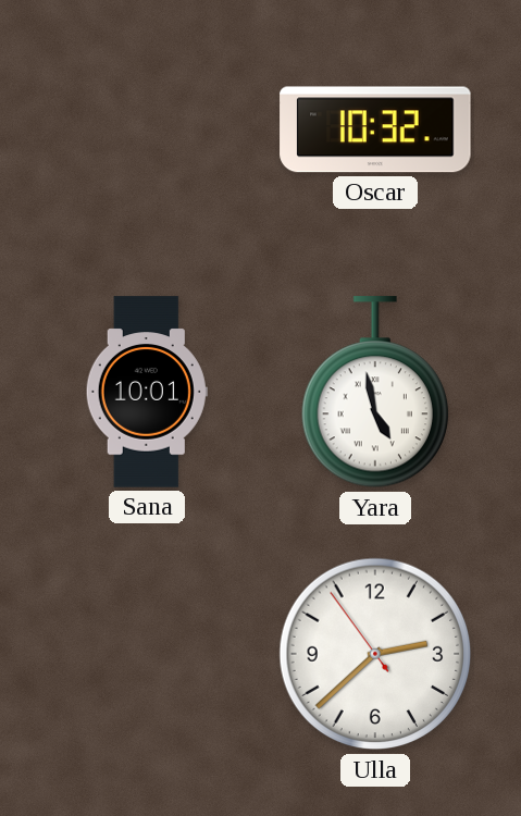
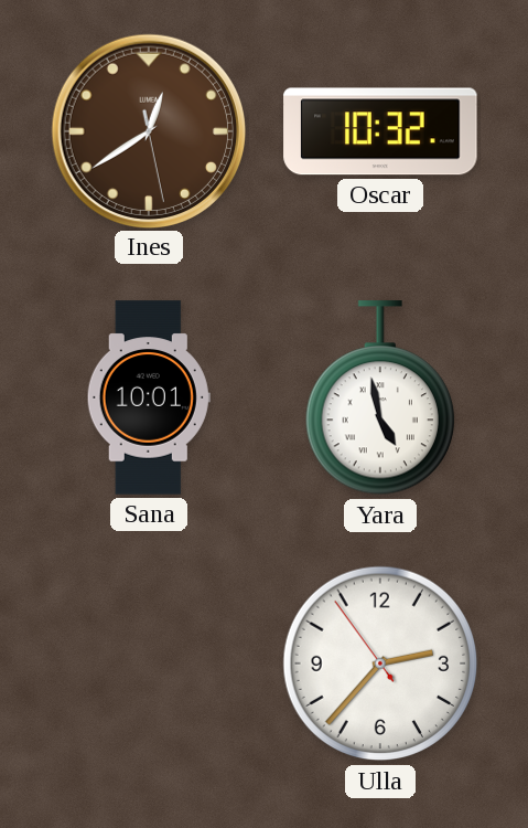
Ines: none -> 12:39 (148, 130)
Ulla: 2:37 -> 2:36 (380, 664)
